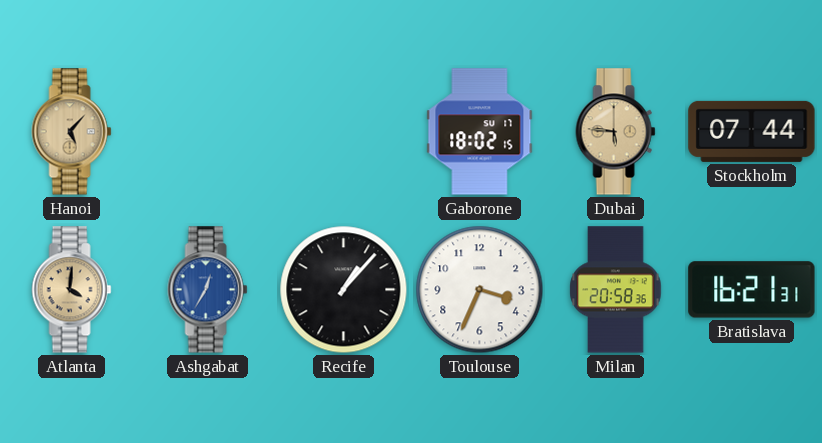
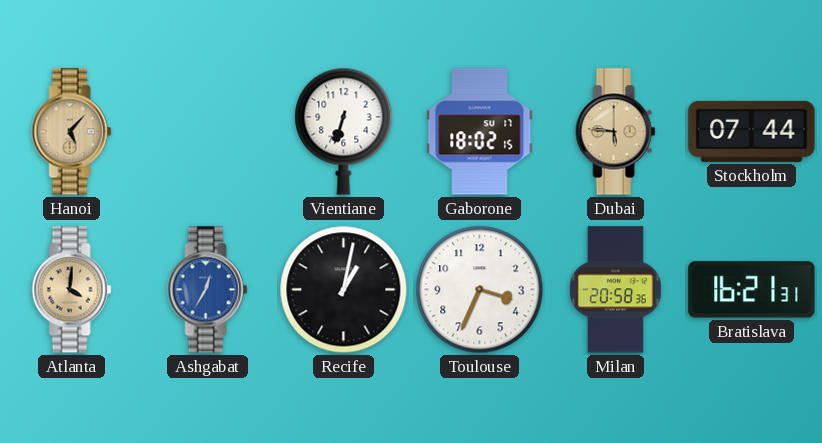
Vientiane: none -> 6:33 (344, 131)
Recife: 1:07 -> 1:02 (344, 290)
